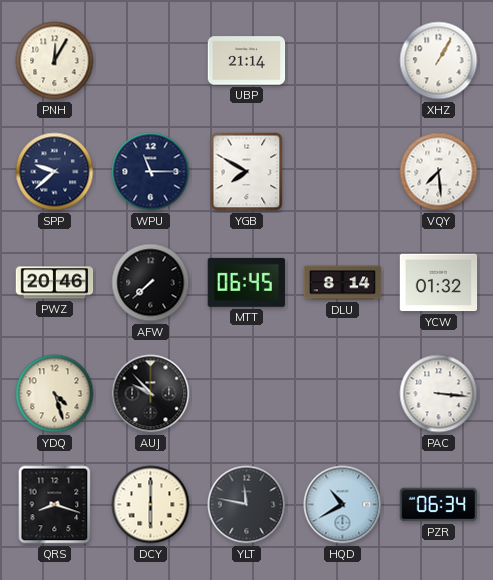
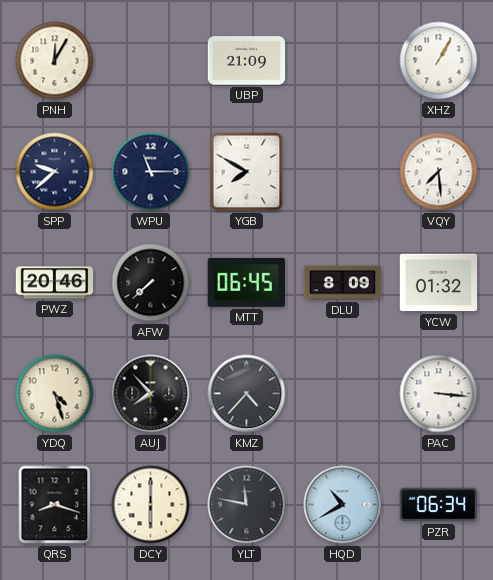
UBP: 21:14 -> 21:09 (247, 61)
DLU: 8:14 -> 8:09 (343, 283)
AUJ: 9:53 -> 7:53 (151, 394)
KMZ: none -> 4:37 (247, 394)
